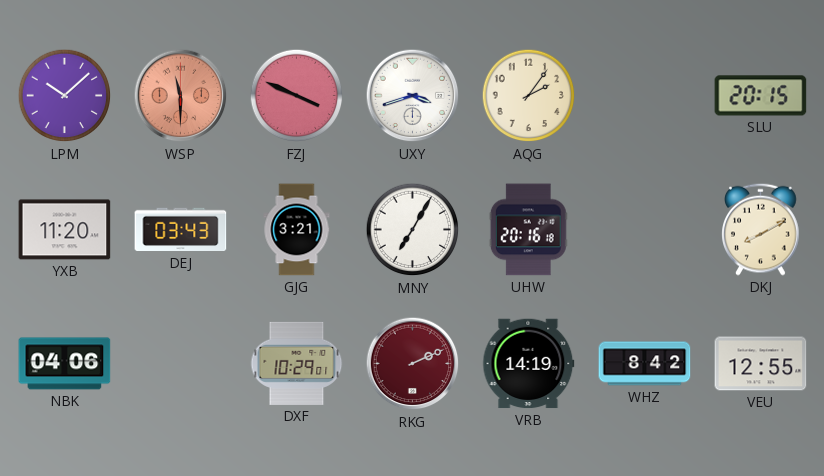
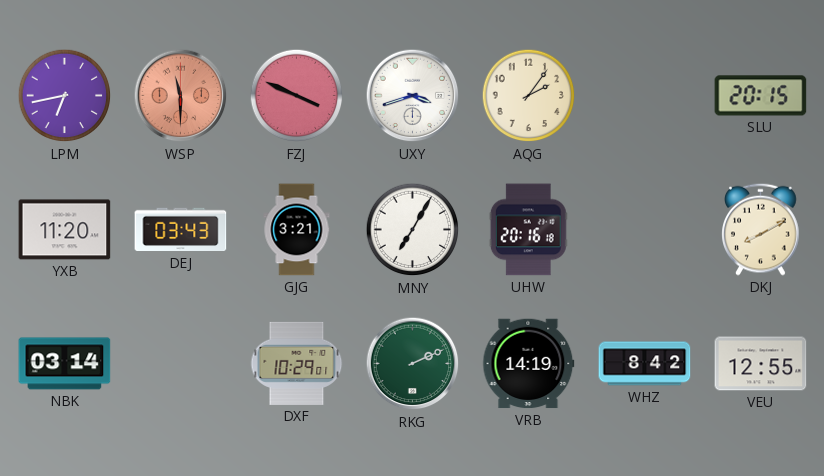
LPM: 10:08 -> 6:43 (65, 96)
NBK: 04:06 -> 03:14 (65, 364)
RKG dial: burgundy -> green (413, 364)
